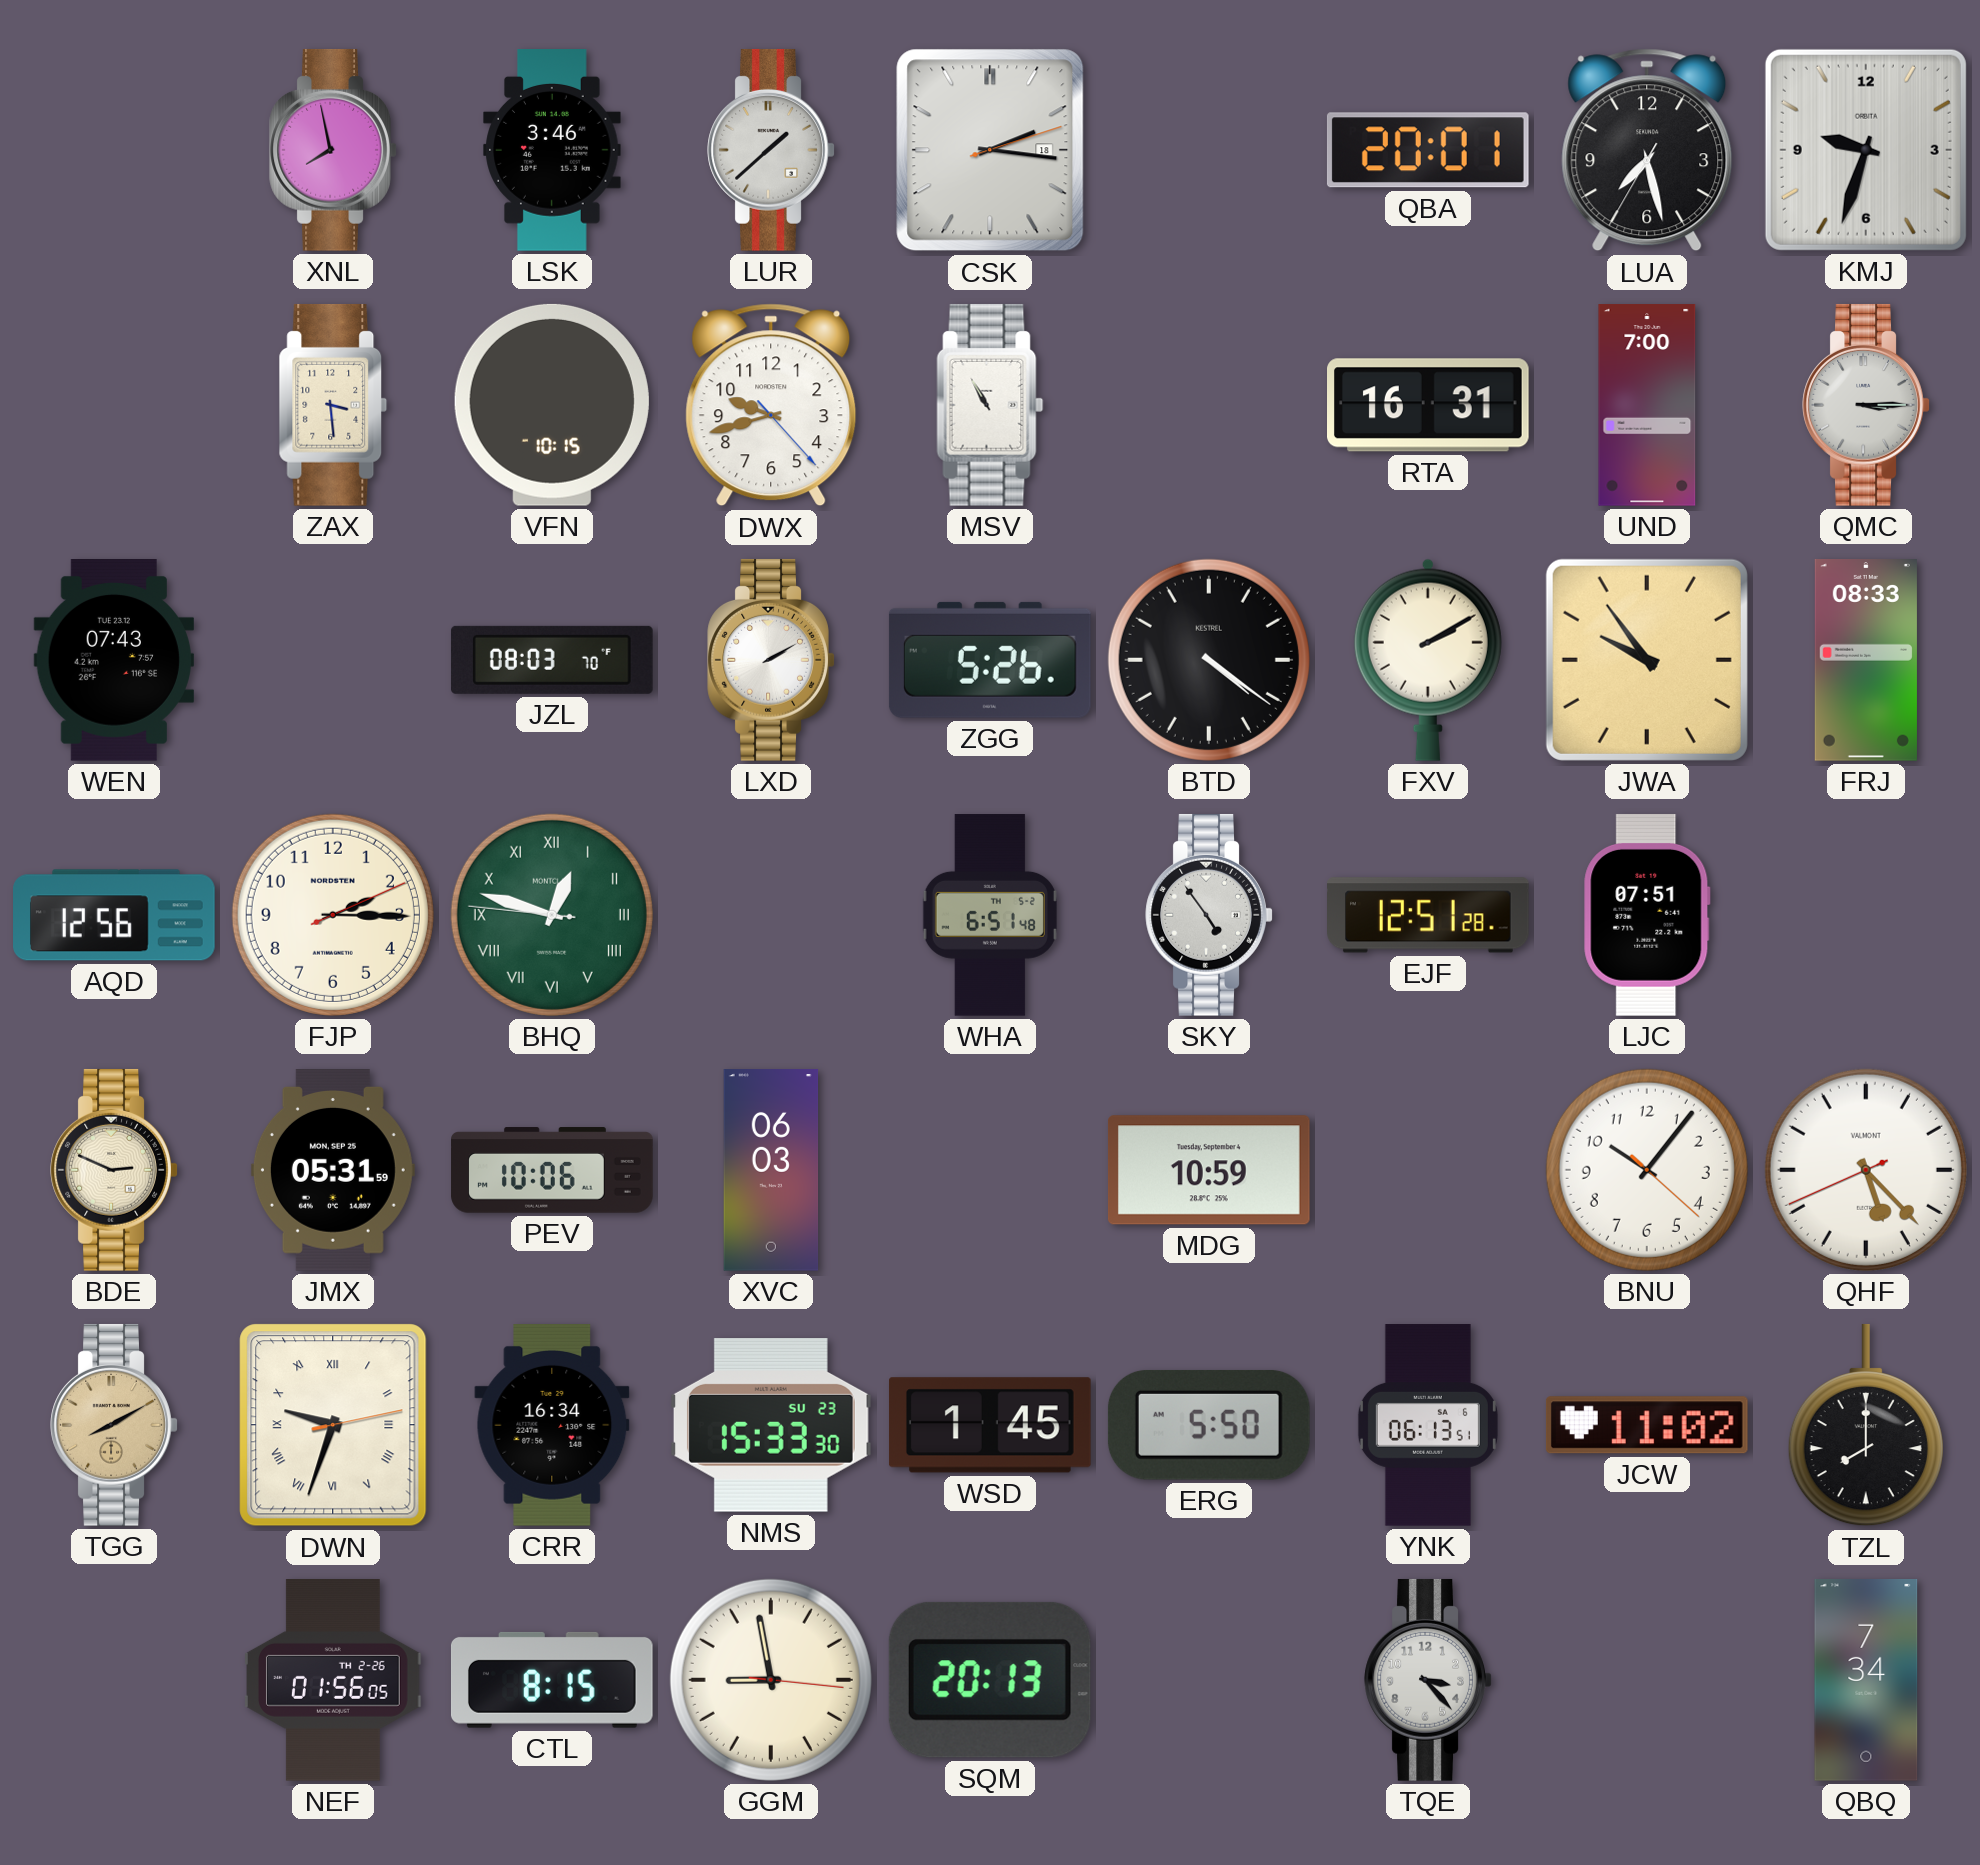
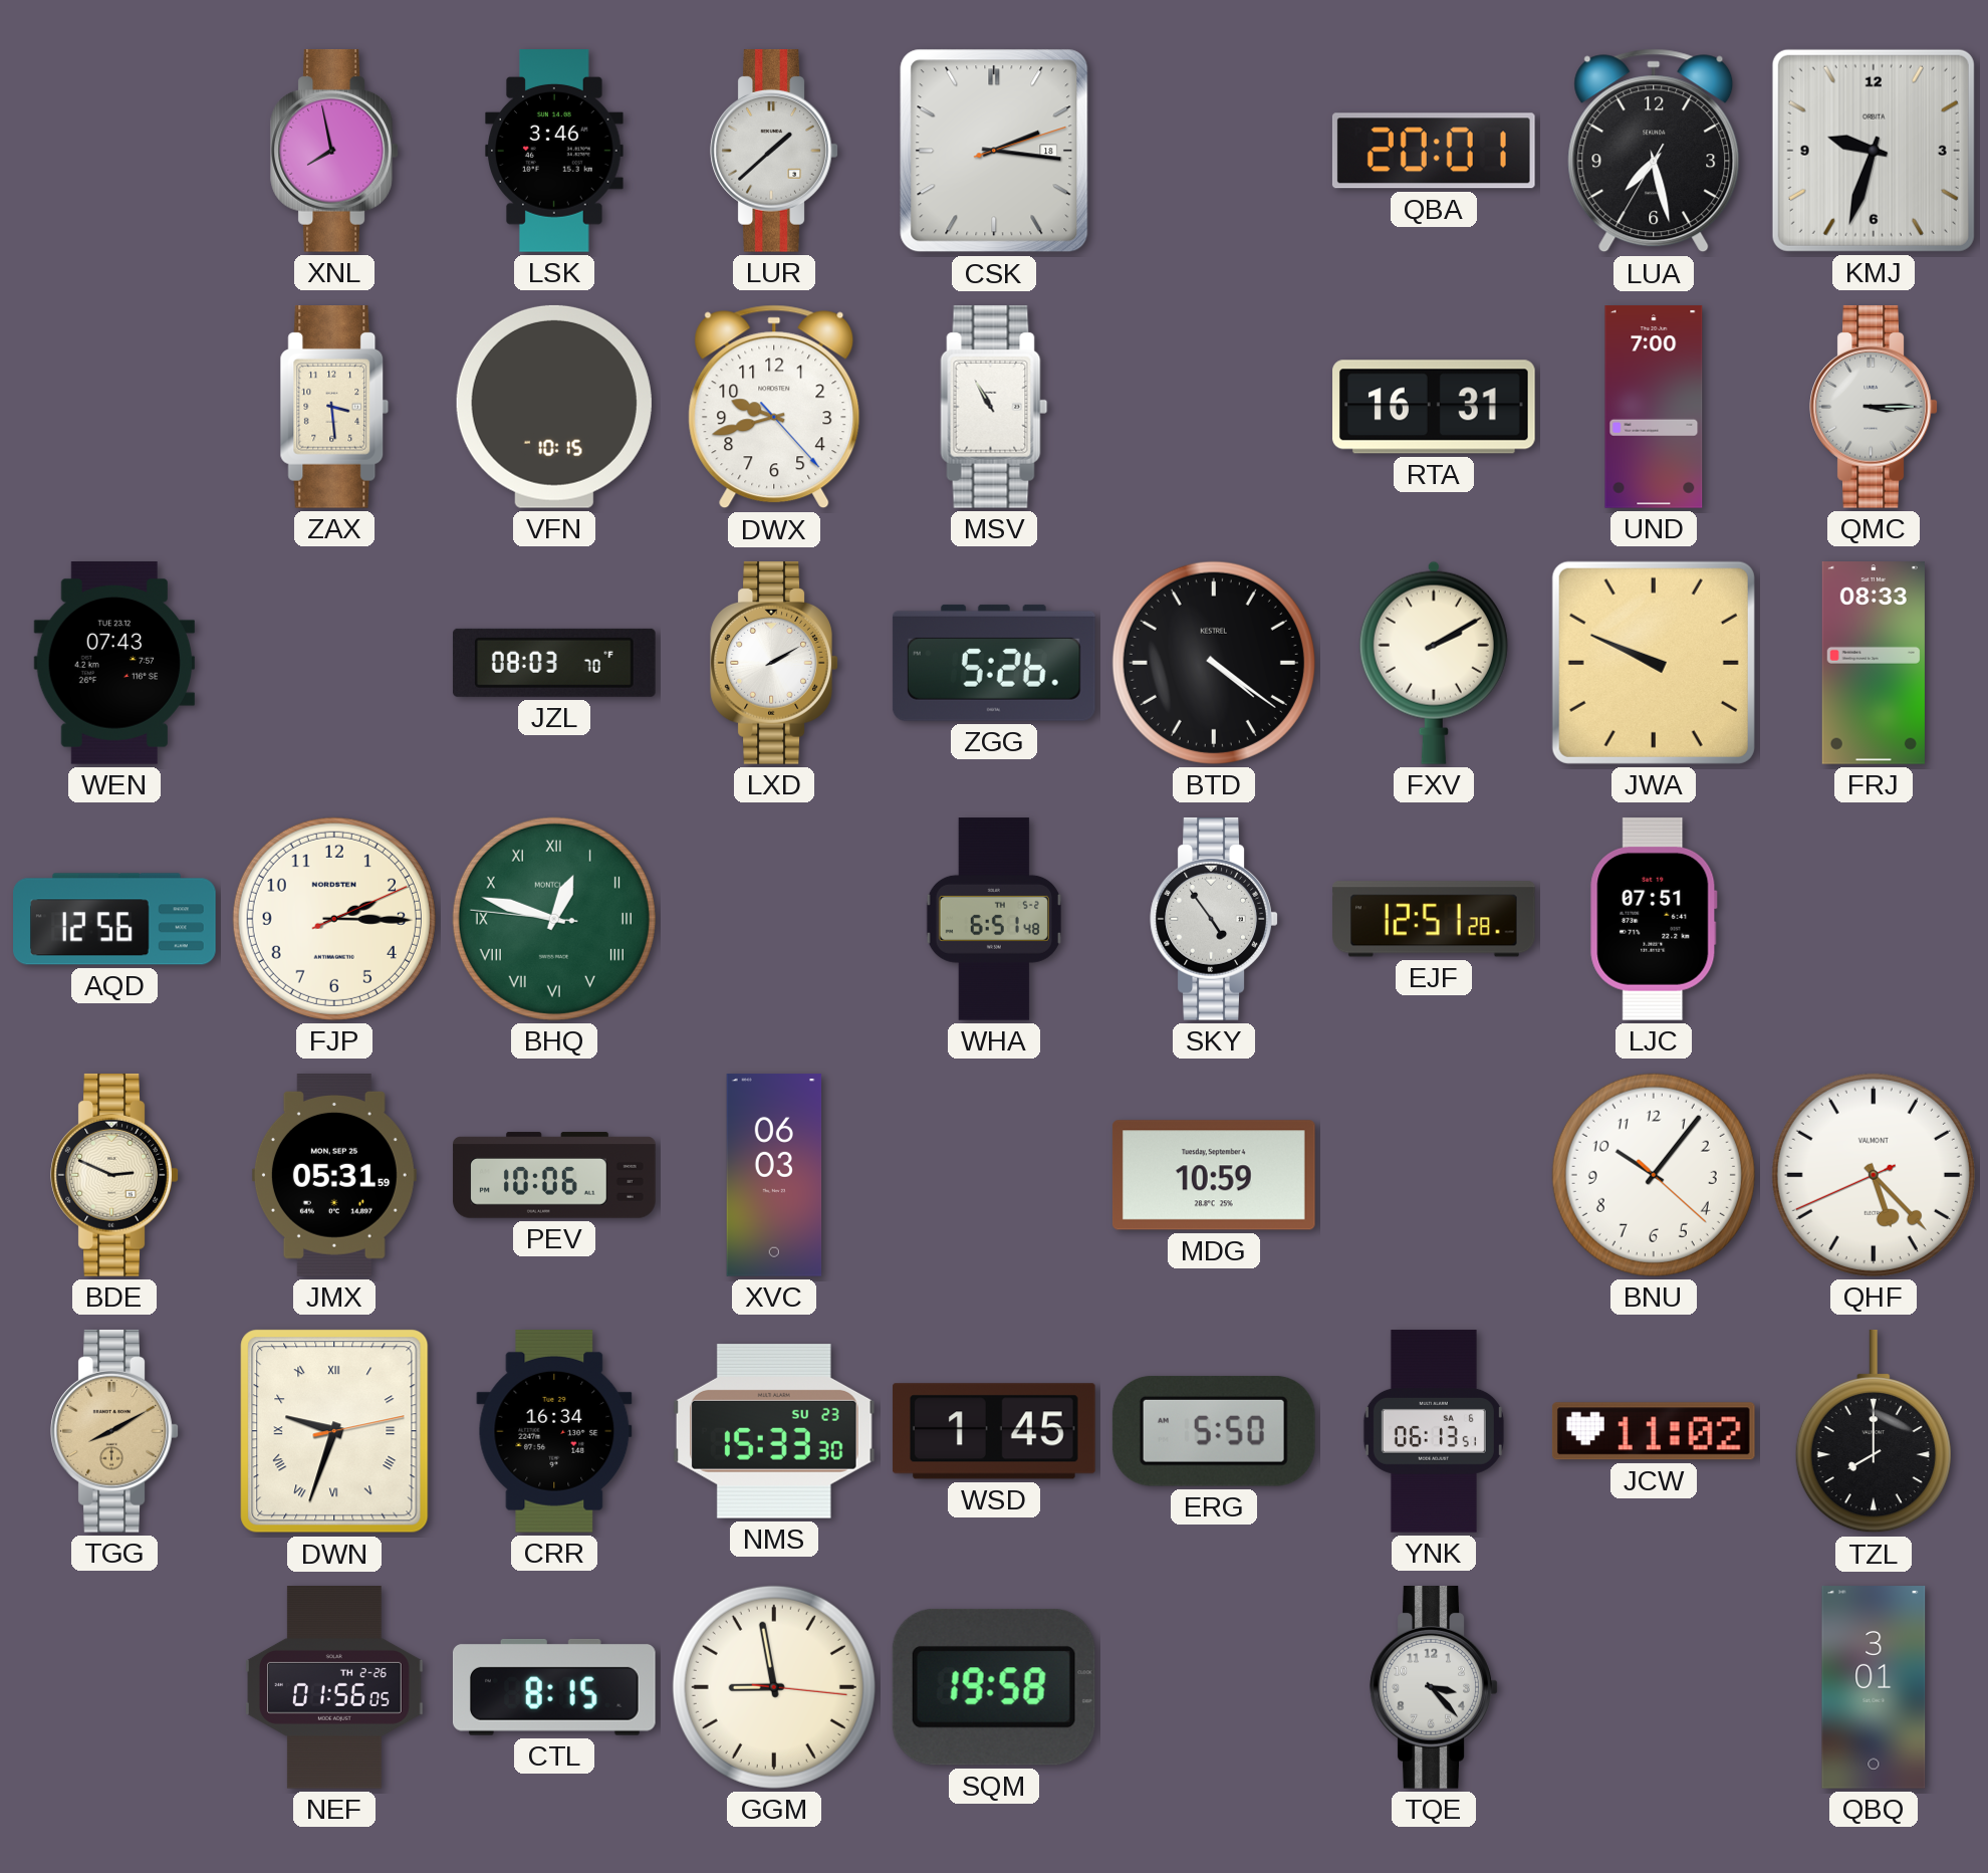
JWA: 9:54 -> 9:49 (1654, 663)
SQM: 20:13 -> 19:58 (994, 1687)
QBQ: 7:34 -> 3:01 (1874, 1688)
